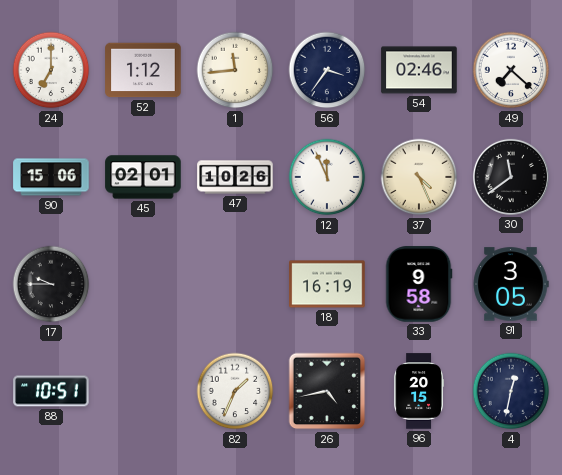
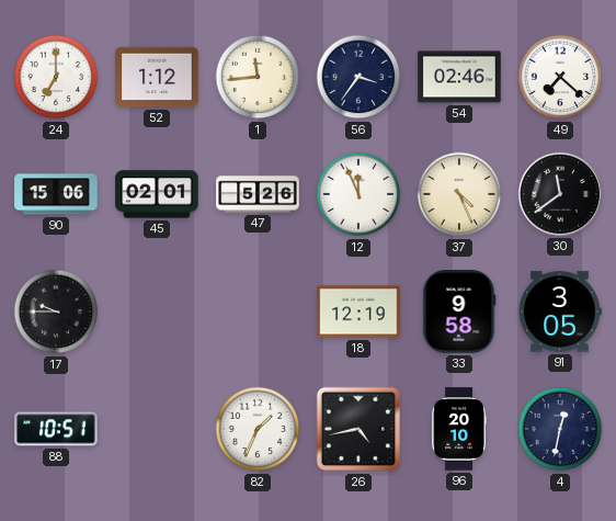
47: 10:26 -> 5:26 (258, 194)
18: 16:19 -> 12:19 (358, 312)
96: 20:15 -> 20:10 (458, 429)
